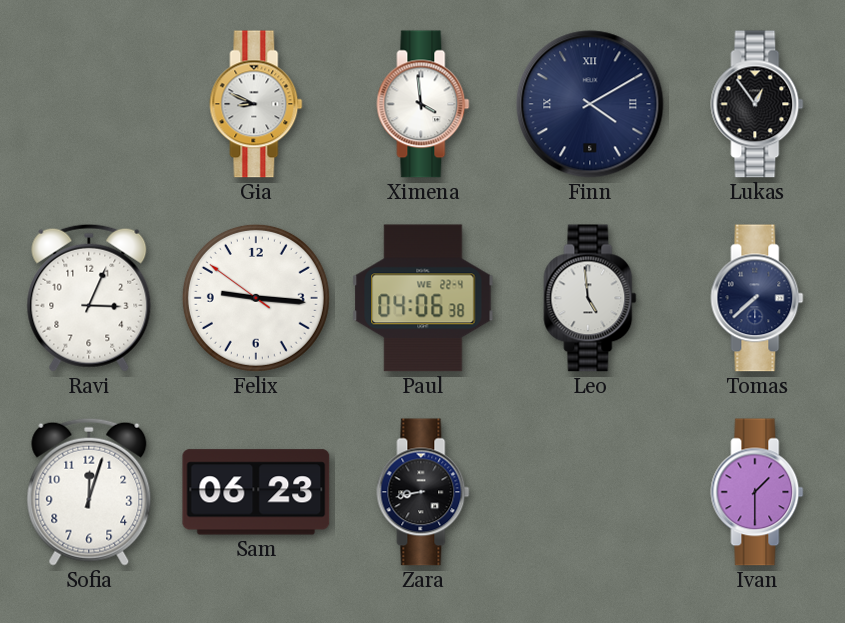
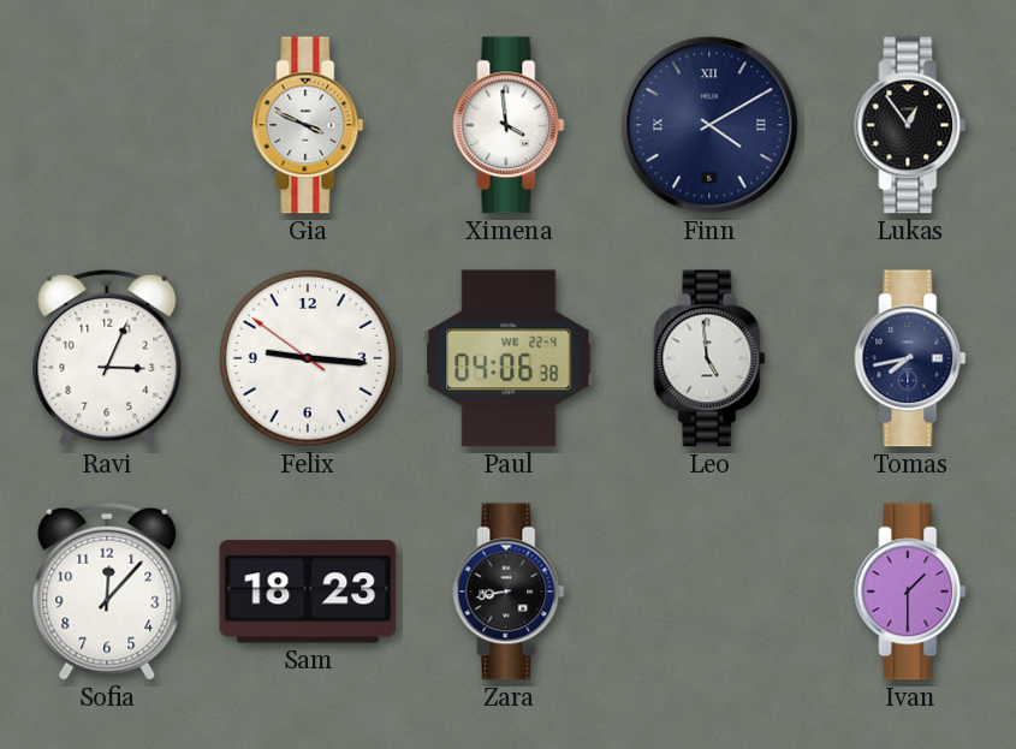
Gia: 8:49 -> 3:49 (308, 125)
Tomas: 7:38 -> 7:43 (910, 358)
Sofia: 12:03 -> 12:07 (107, 592)
Sam: 06:23 -> 18:23 (308, 592)
